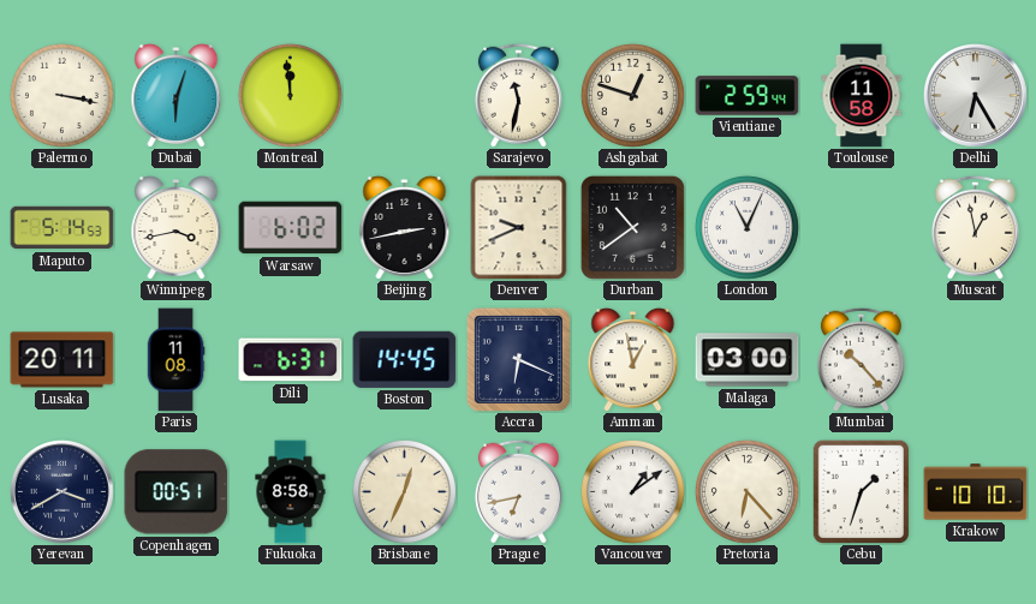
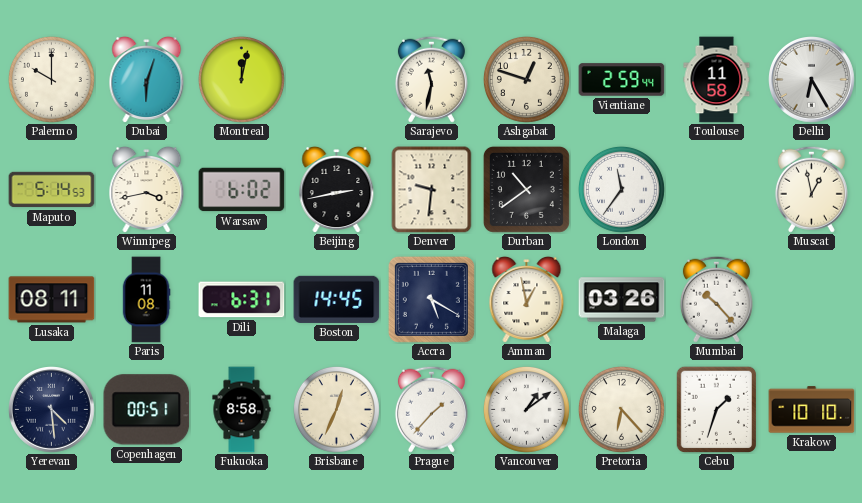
Palermo: 3:17 -> 10:00 (51, 79)
Montreal: 11:59 -> 12:02 (241, 79)
Denver: 9:41 -> 9:31 (432, 190)
London: 11:04 -> 11:36 (621, 189)
Lusaka: 20:11 -> 08:11 (52, 300)
Accra: 6:19 -> 5:20 (431, 299)
Malaga: 03:00 -> 03:26 (622, 300)
Yerevan: 3:40 -> 4:29 (52, 410)
Prague: 6:43 -> 1:37 (431, 409)
